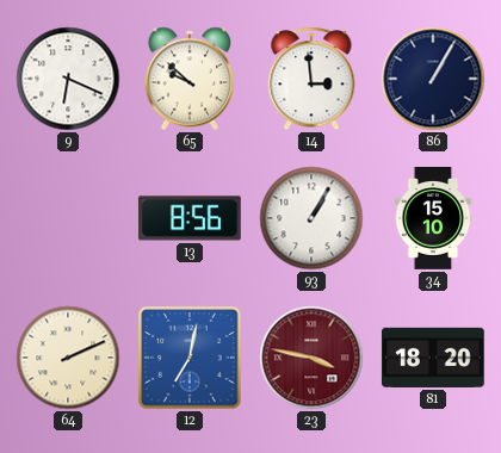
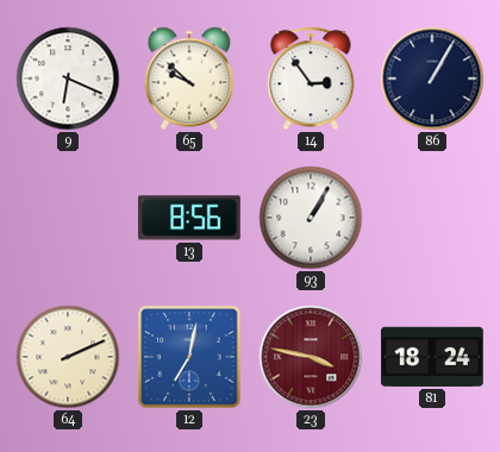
14: 2:59 -> 2:54 (311, 79)
34: 15:10 -> none (433, 219)
81: 18:20 -> 18:24 (432, 357)
